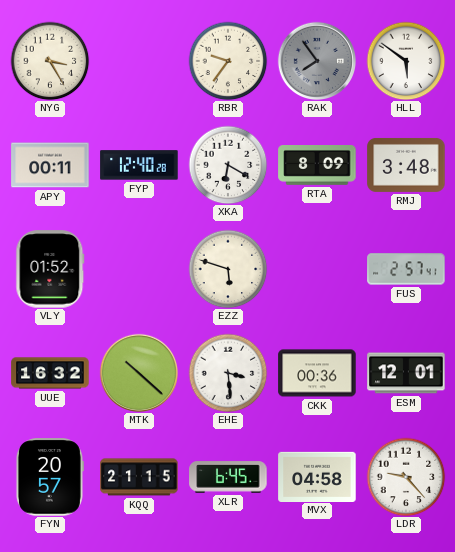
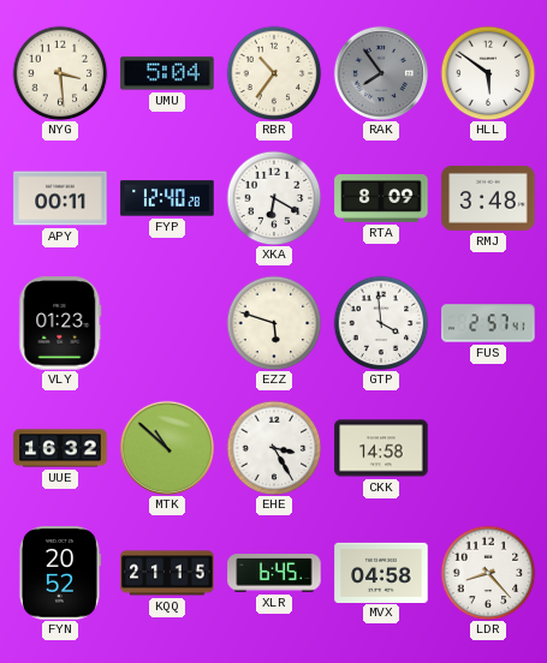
NYG: 3:25 -> 3:29 (60, 73)
UMU: none -> 5:04 (167, 73)
RBR: 9:36 -> 10:36 (274, 73)
VLY: 01:52 -> 01:23 (60, 323)
GTP: none -> 3:59 (381, 323)
MTK: 10:22 -> 10:52 (166, 447)
EHE: 3:29 -> 3:25 (274, 448)
CKK: 00:36 -> 14:58 (381, 448)
ESM: 12:01 -> none (406, 373)
FYN: 20:57 -> 20:52 (59, 573)
LDR: 9:23 -> 8:23 (488, 573)
